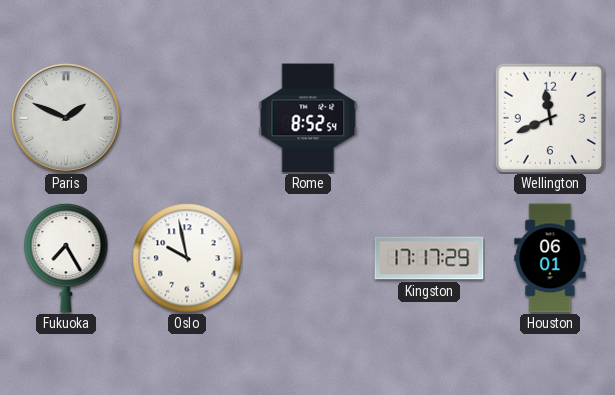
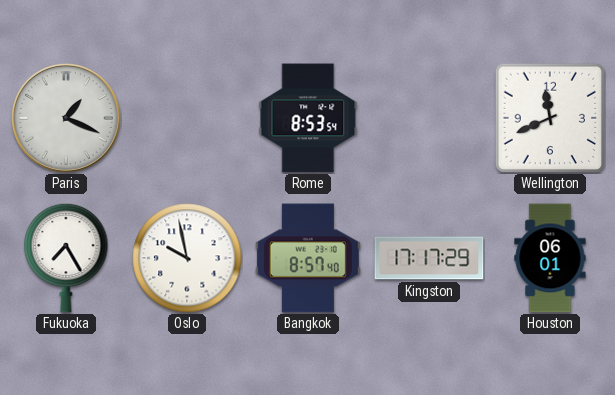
Paris: 1:49 -> 1:19 (66, 118)
Rome: 8:52 -> 8:53 (308, 118)
Bangkok: none -> 8:57 (308, 258)
